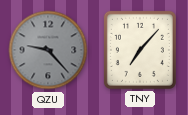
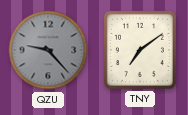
TNY: 7:07 -> 7:09 (140, 50)
